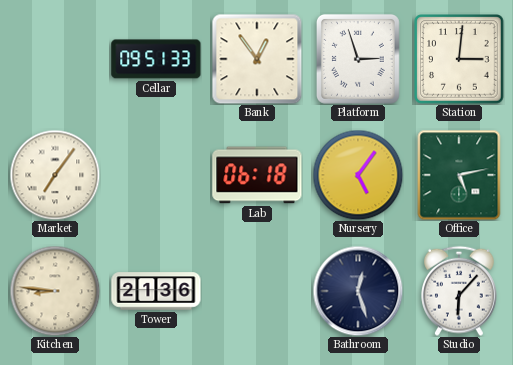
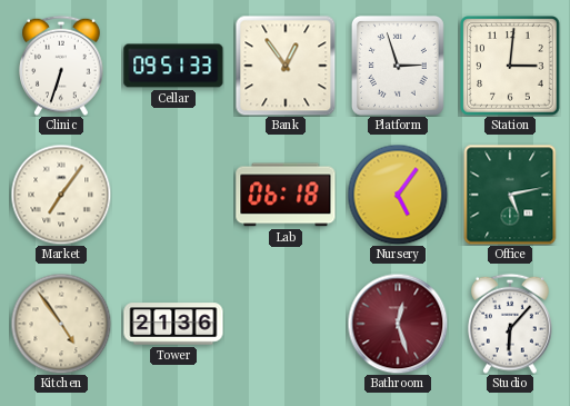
Clinic: none -> 6:33 (62, 66)
Kitchen: 8:46 -> 4:54 (61, 324)
Bathroom dial: navy -> burgundy (398, 324)
